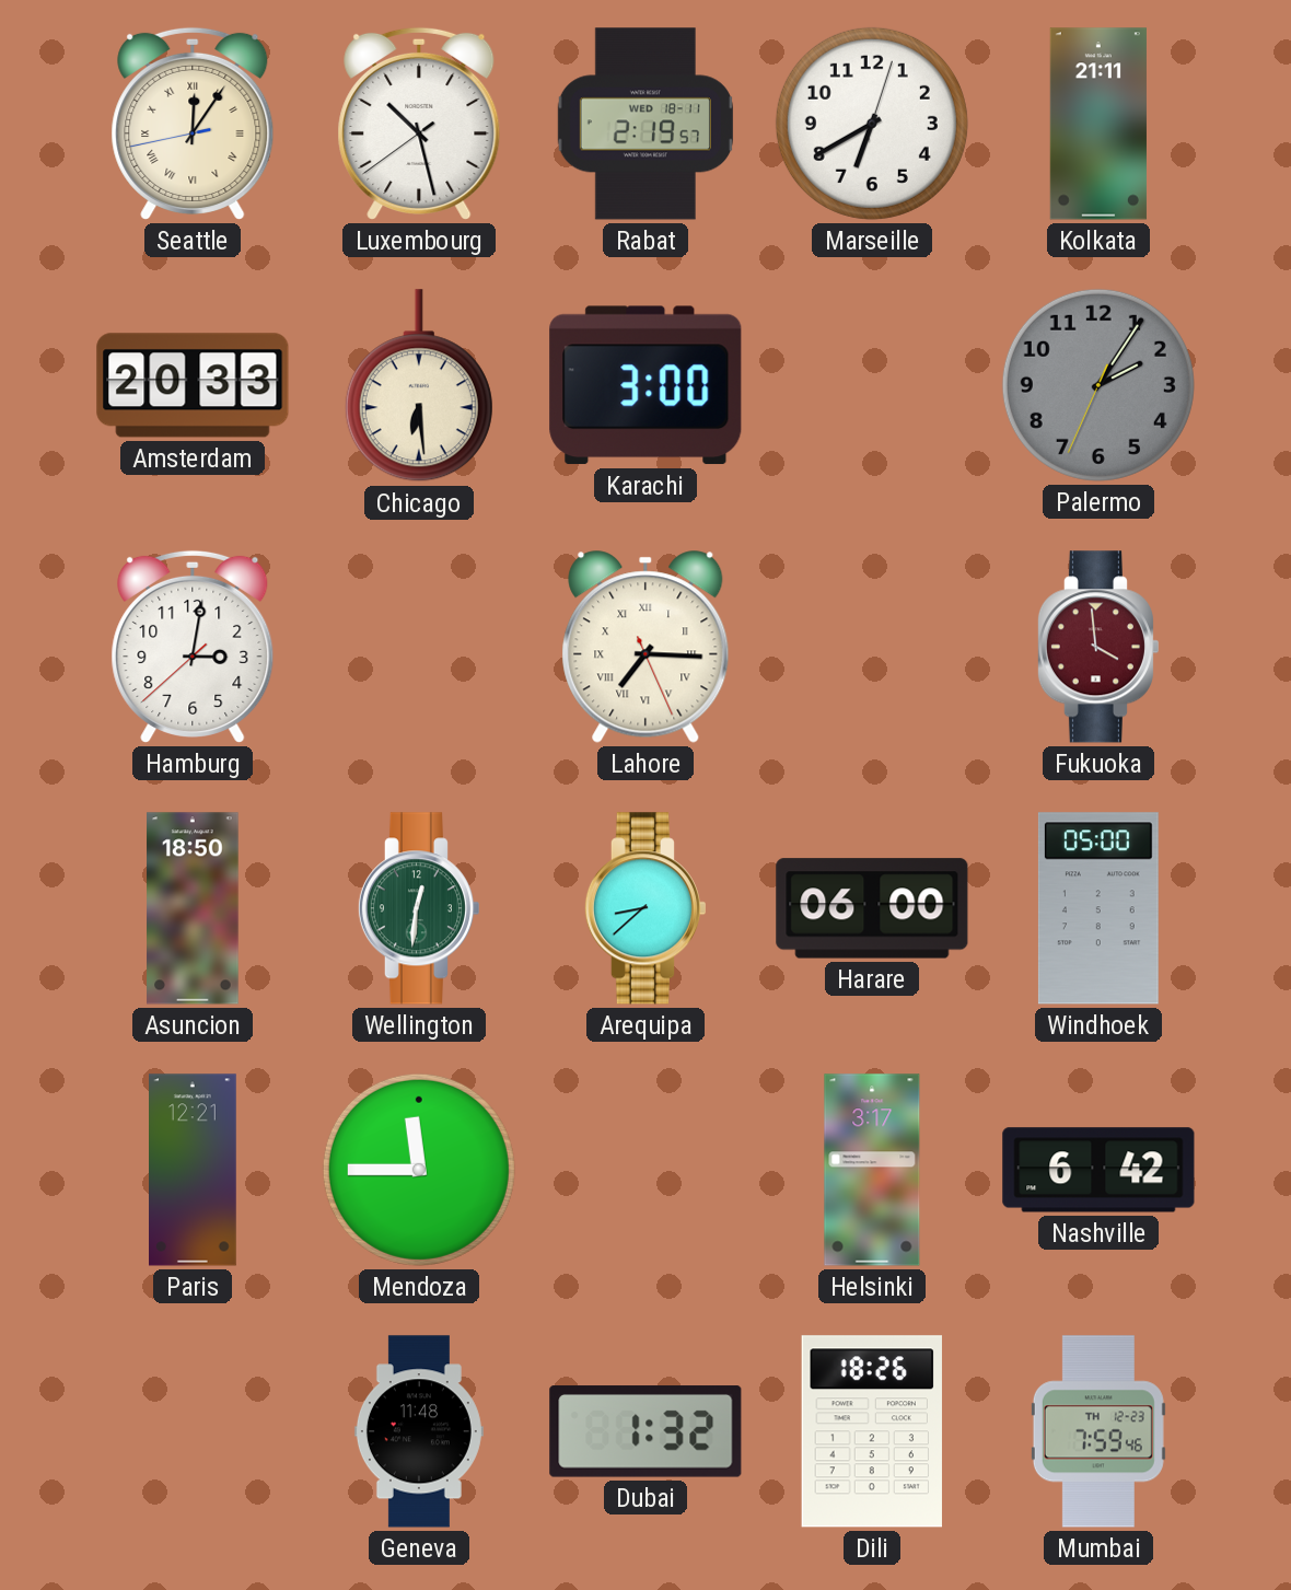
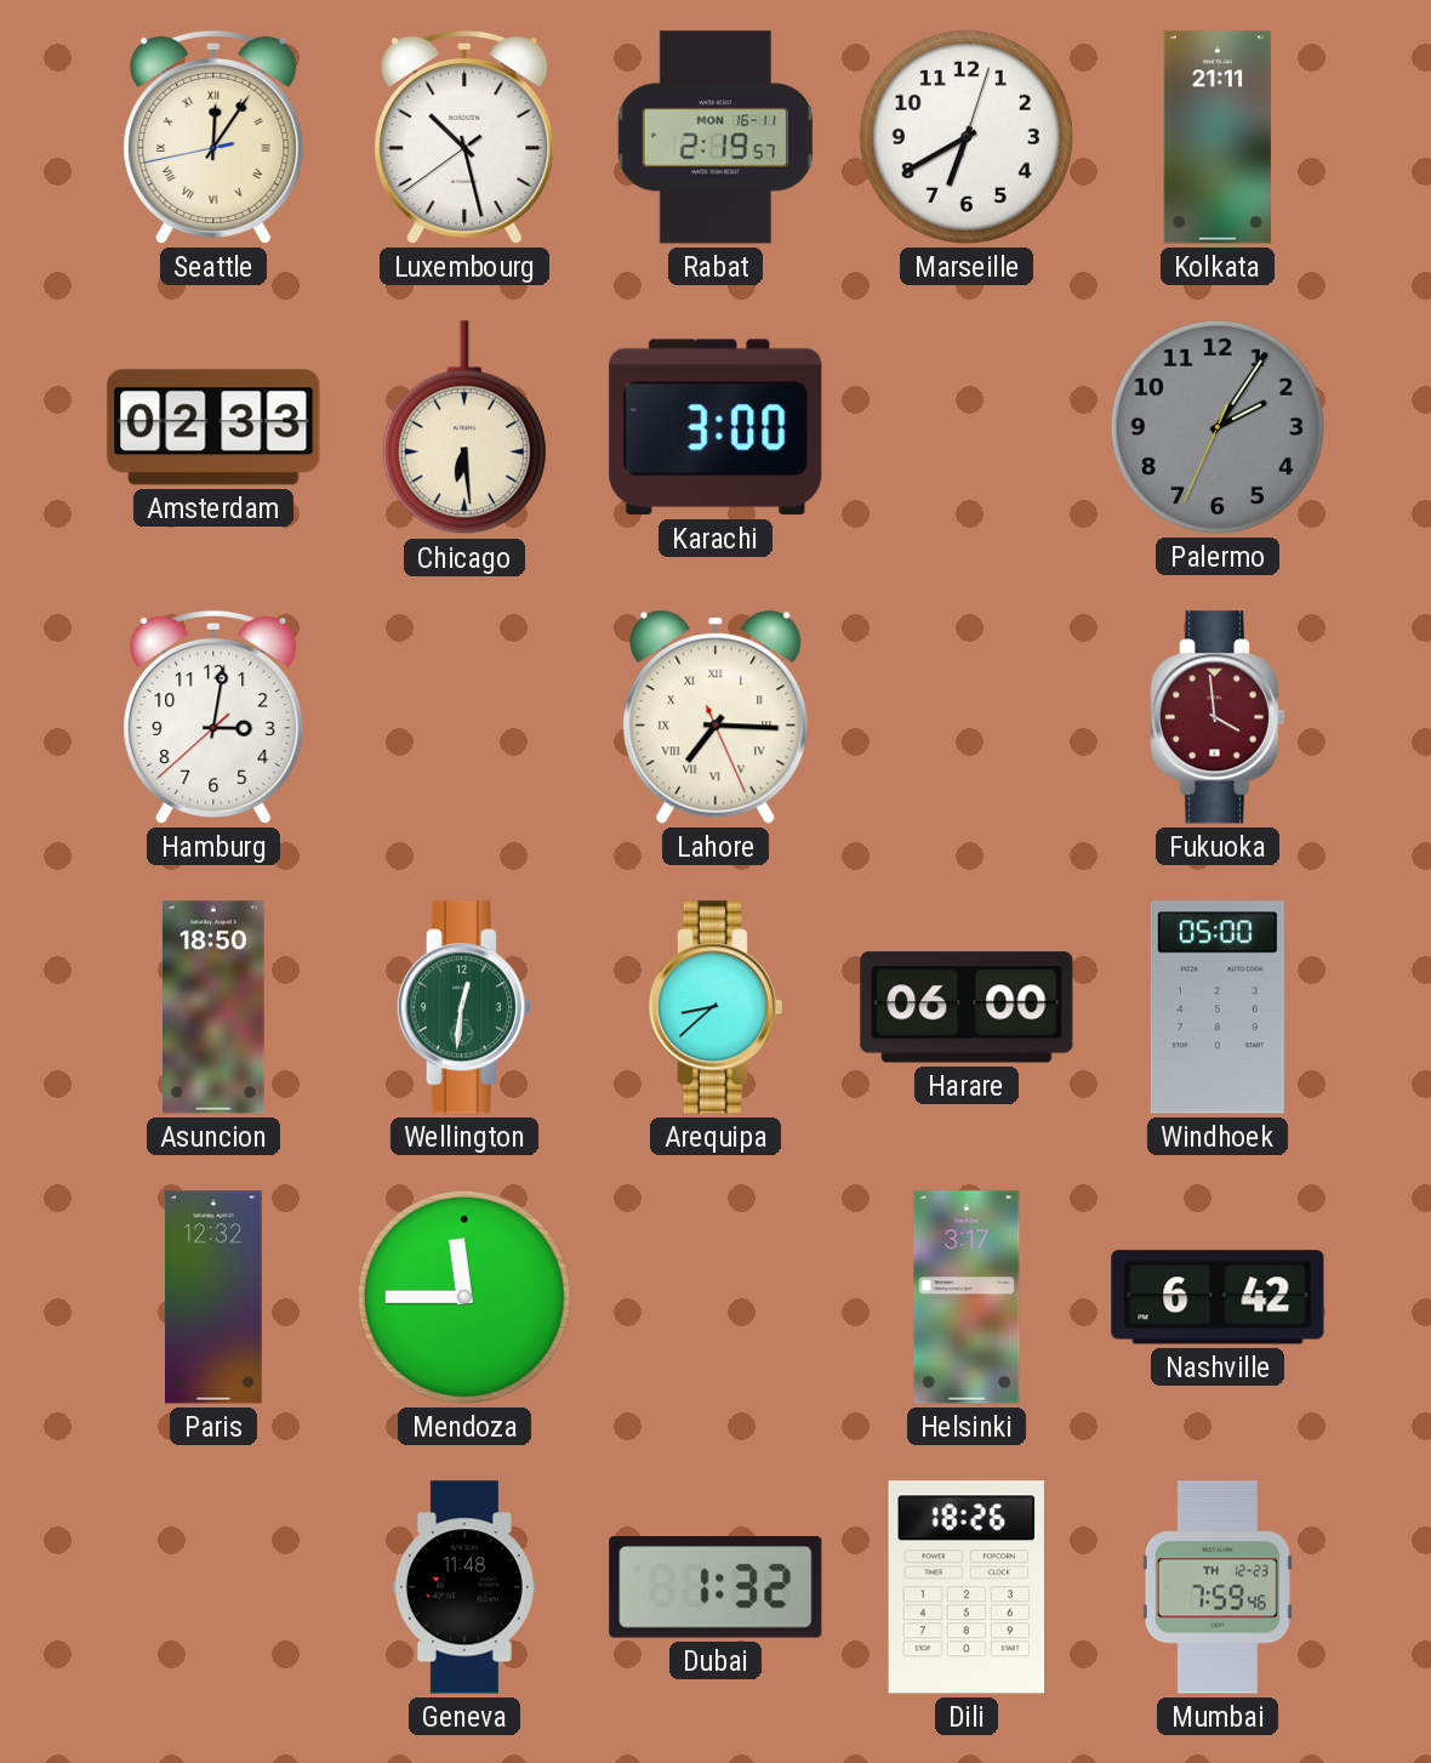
Rabat date: WED 18-11 -> MON 16-11 (715, 137)
Amsterdam: 20:33 -> 02:33 (213, 427)
Paris: 12:21 -> 12:32 (215, 1297)
